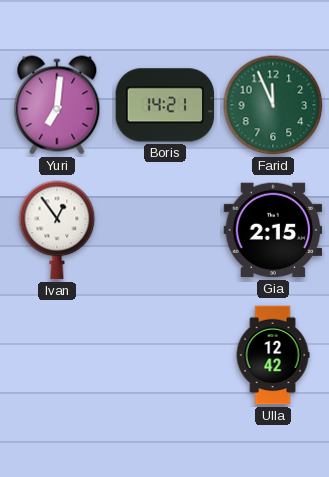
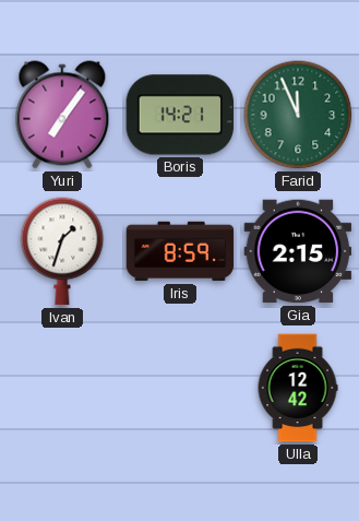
Yuri: 7:01 -> 7:06 (62, 115)
Ivan: 12:54 -> 1:33 (62, 251)
Iris: none -> 8:59 (180, 251)
